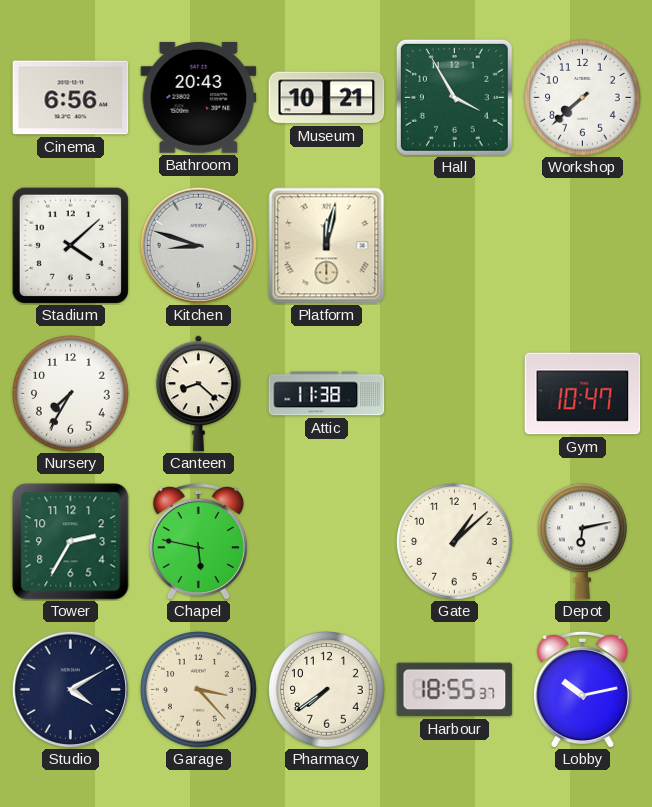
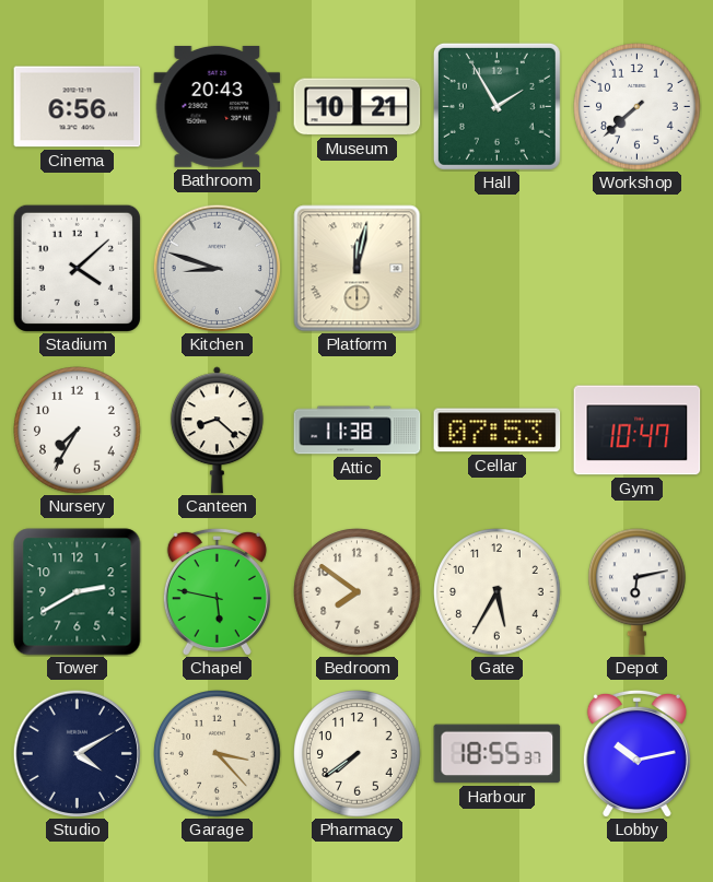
Hall: 3:55 -> 1:55 (496, 106)
Cellar: none -> 07:53 (498, 431)
Tower: 2:35 -> 2:40 (78, 592)
Bedroom: none -> 7:51 (358, 592)
Gate: 1:08 -> 5:35 (498, 592)
